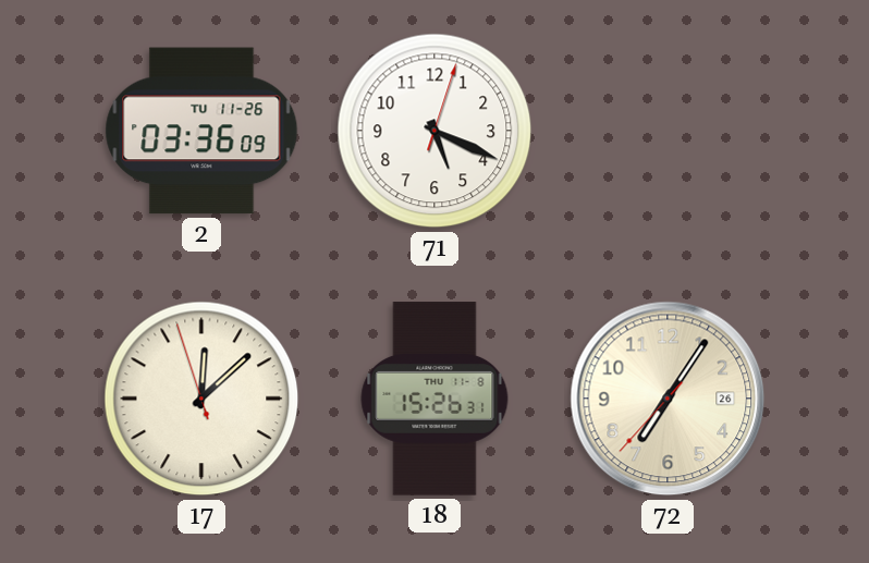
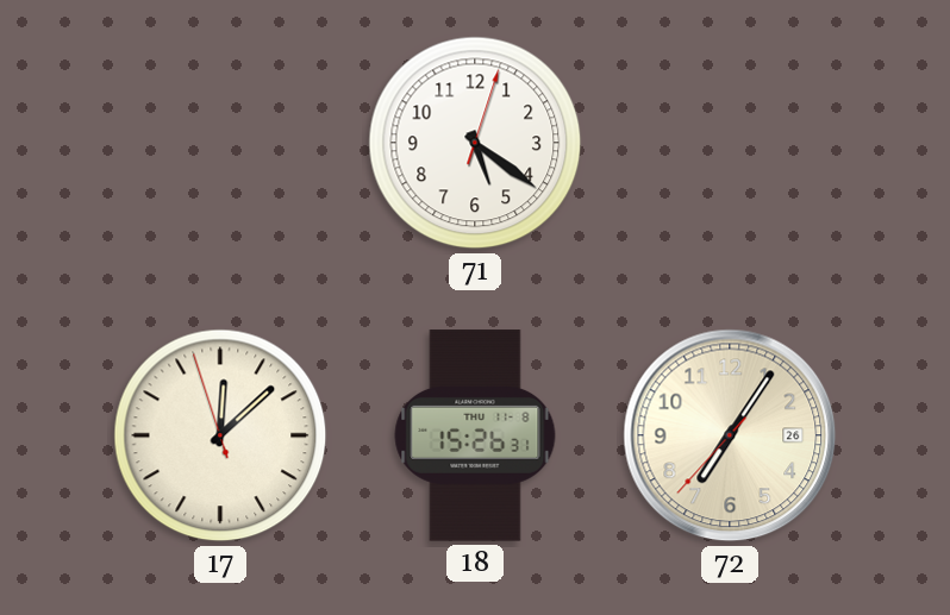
2: 03:36 -> none (201, 131)
71: 5:19 -> 5:21 (475, 143)
